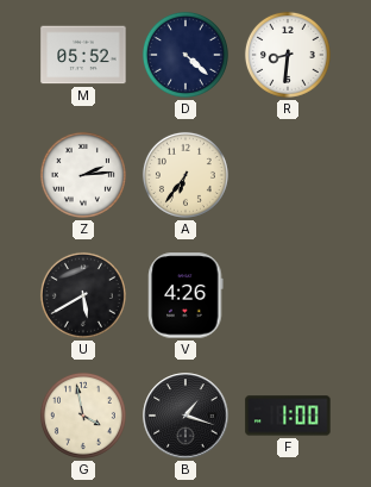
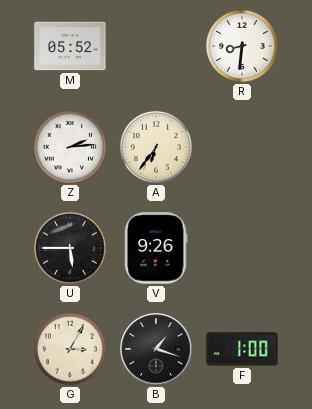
D: 4:22 -> none (185, 55)
U: 5:40 -> 5:45 (70, 248)
V: 4:26 -> 9:26 (156, 248)
G: 3:58 -> 3:05 (70, 349)
